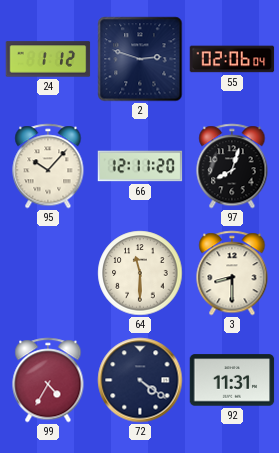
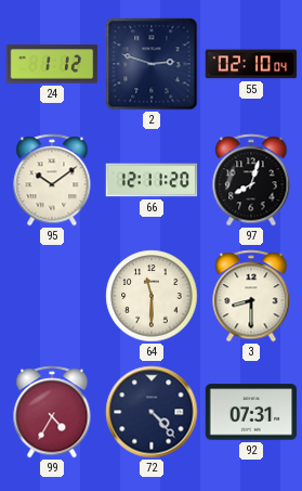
55: 02:06 -> 02:10 (251, 64)
95: 10:07 -> 10:09 (52, 180)
72: 4:21 -> 4:23 (152, 412)
92: 11:31 -> 07:31 (251, 412)
